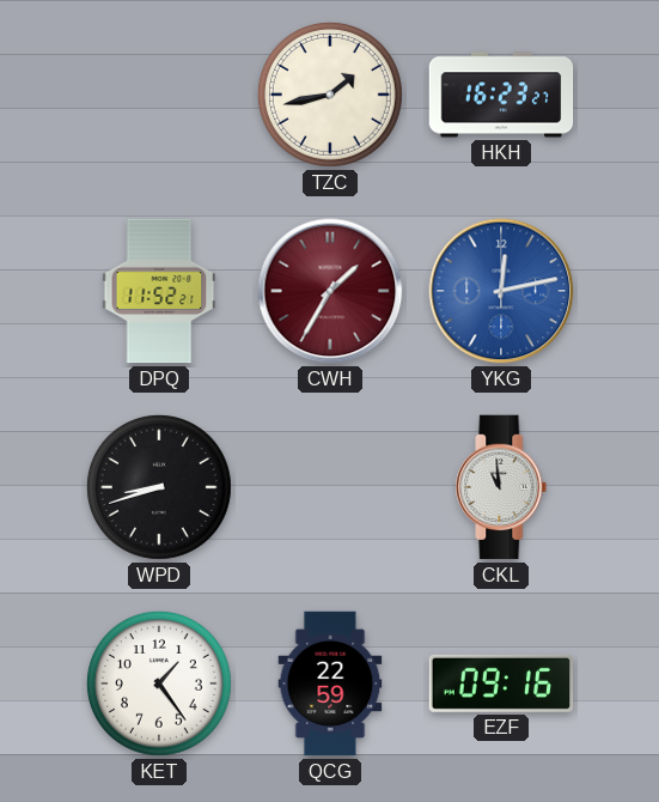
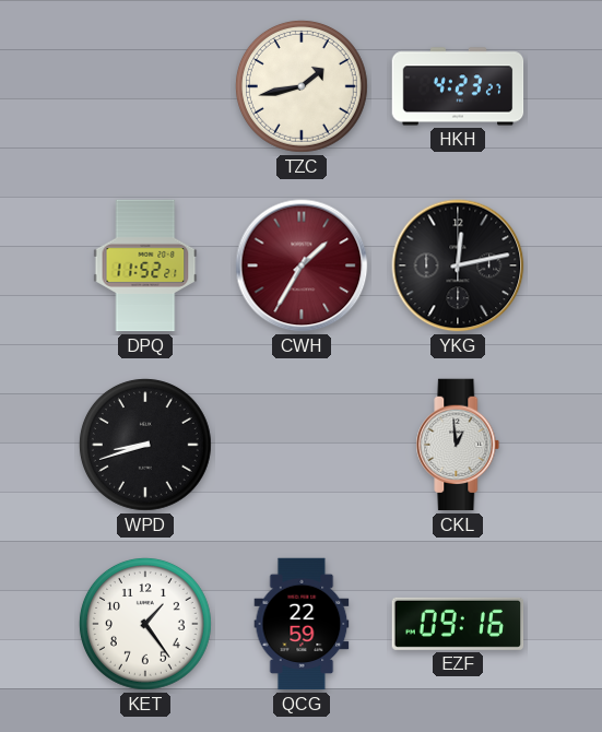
HKH: 16:23 -> 4:23 (458, 86)
YKG dial: blue -> black (458, 265)
CKL: 10:59 -> 12:59 (458, 445)
